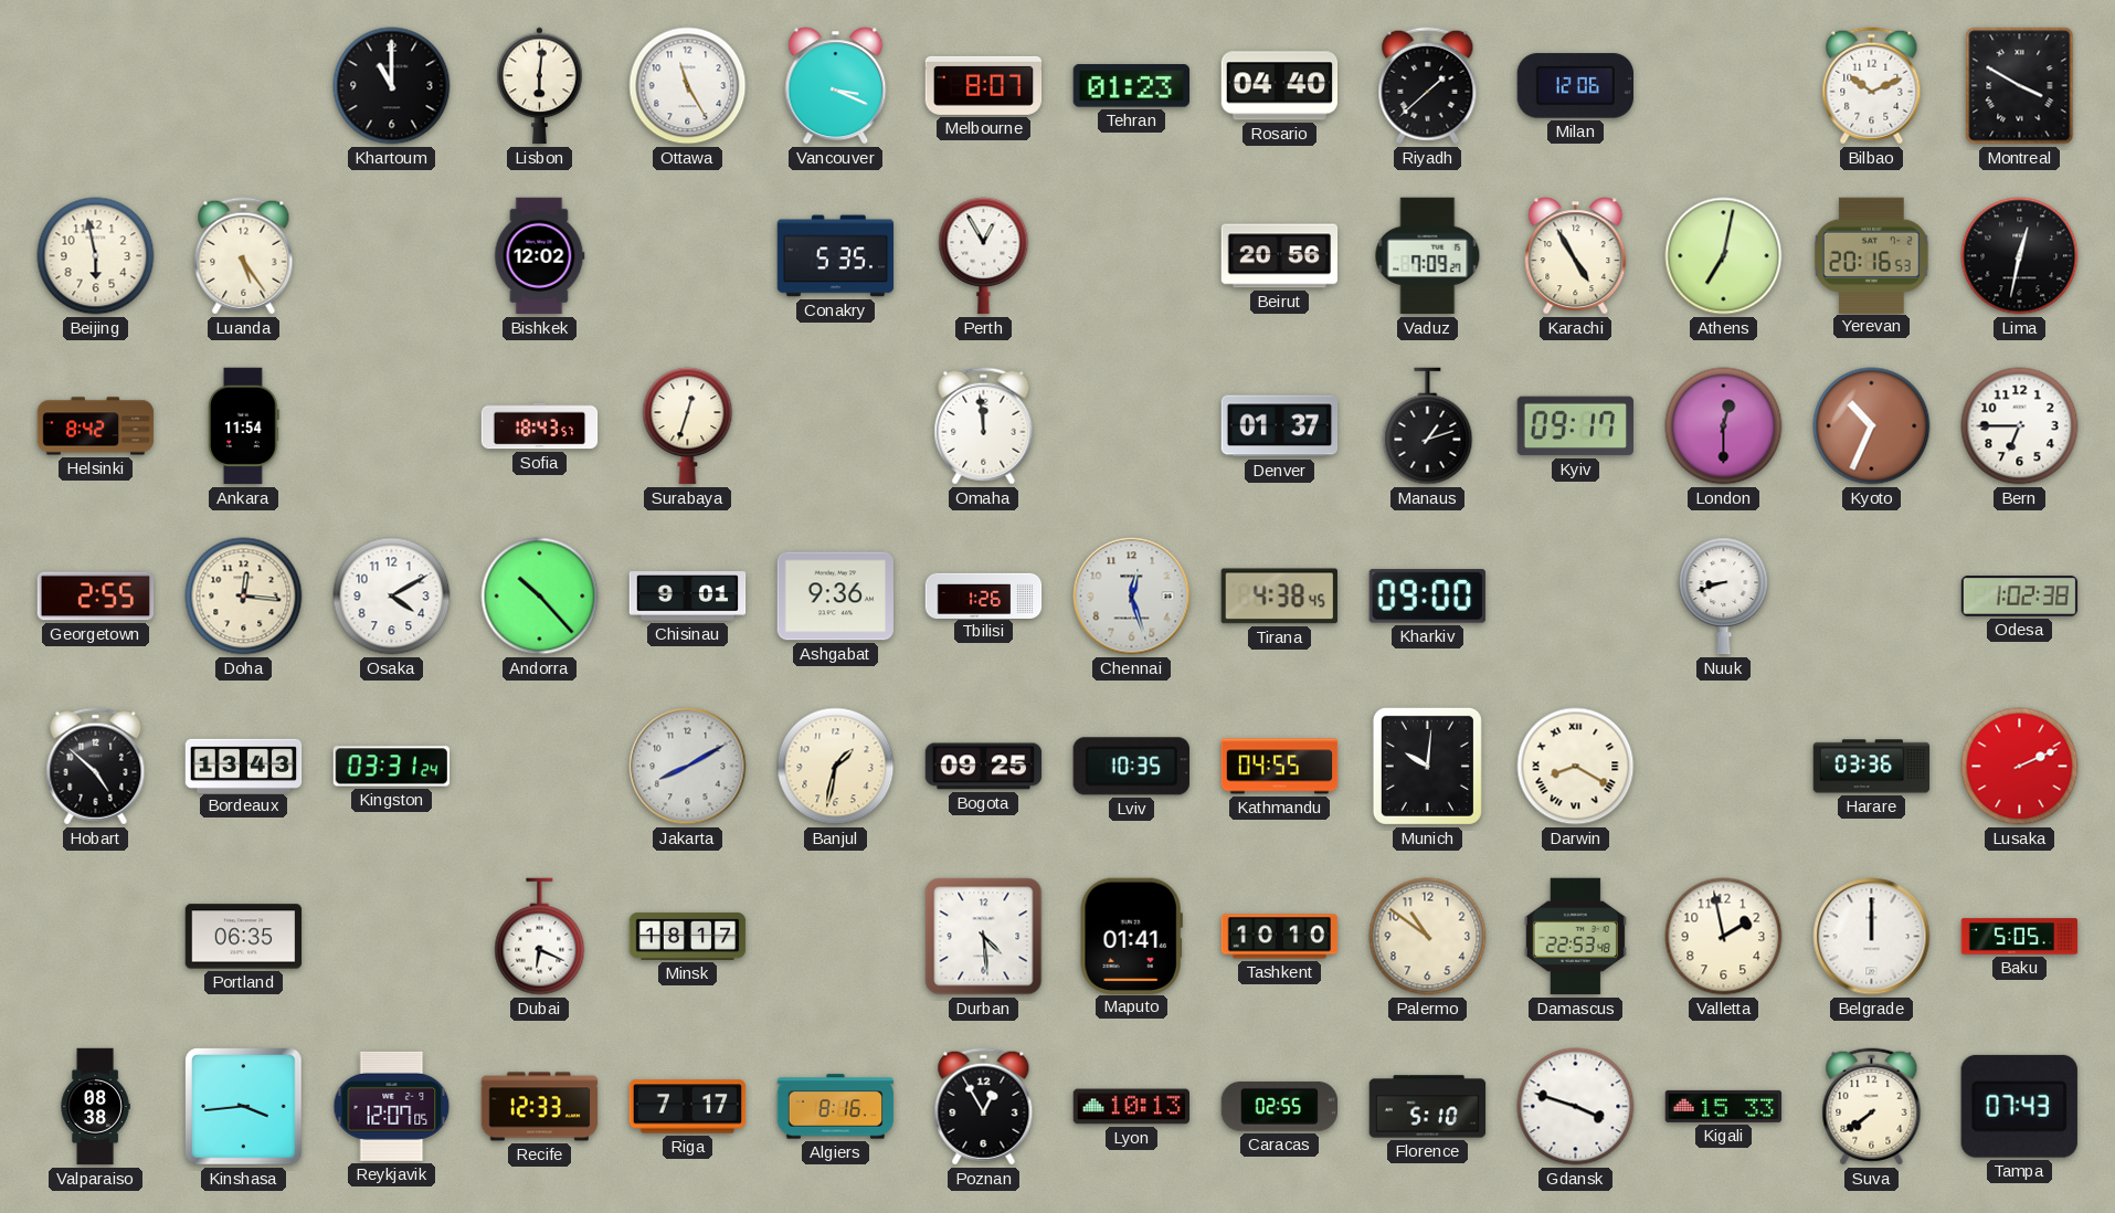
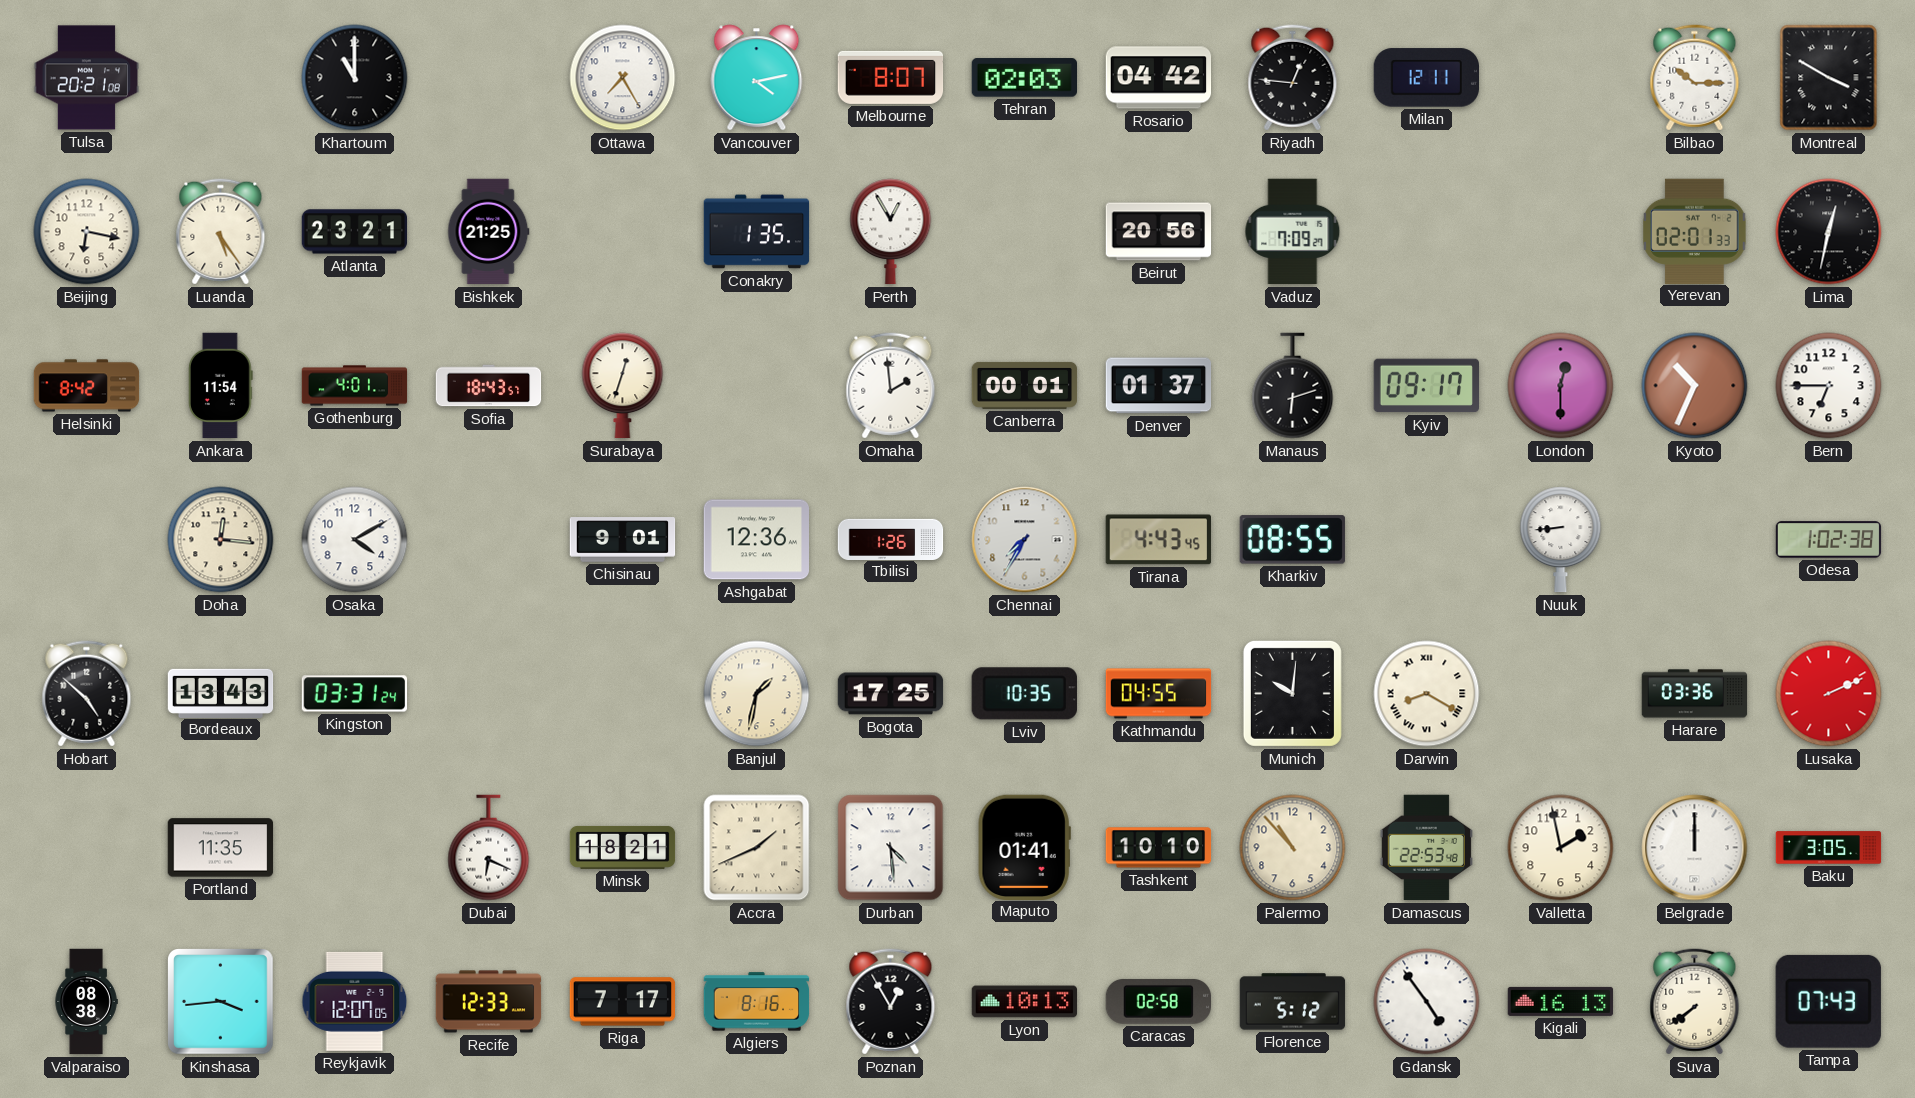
Tulsa: none -> 20:21 (87, 78)
Lisbon: 6:01 -> none (540, 86)
Ottawa: 11:25 -> 7:25 (623, 78)
Vancouver: 3:19 -> 4:13 (757, 78)
Tehran: 01:23 -> 02:03 (1024, 78)
Rosario: 04:40 -> 04:42 (1159, 78)
Riyadh: 1:38 -> 12:46 (1293, 78)
Milan: 12:06 -> 12:11 (1426, 78)
Bilbao: 10:11 -> 10:15 (1695, 78)
Beijing: 5:58 -> 6:17 (87, 232)
Atlanta: none -> 23:21 (355, 232)
Bishkek: 12:02 -> 21:25 (489, 232)
Conakry: 5:35 -> 1:35 (757, 232)
Karachi: 4:55 -> none (1576, 256)
Athens: 7:02 -> none (1724, 256)
Yerevan: 20:16 -> 02:01 (1695, 231)
Gothenburg: none -> 4:01 (355, 386)
Omaha: 11:59 -> 1:59 (891, 386)
Canberra: none -> 00:01 (1025, 385)
Manaus: 1:12 -> 6:12 (1293, 386)
Georgetown: 2:55 -> none (96, 597)
Andorra: 10:23 -> none (540, 597)
Ashgabat: 9:36 -> 12:36 (757, 540)
Chennai: 12:27 -> 7:35 (1025, 540)
Tirana: 4:38 -> 4:43 (1158, 540)
Kharkiv: 09:00 -> 08:55 (1292, 540)
Nuuk: 8:42 -> 8:44 (1561, 540)
Jakarta: 8:10 -> none (688, 767)
Bogota: 09:25 -> 17:25 (891, 694)
Portland: 06:35 -> 11:35 (221, 848)
Minsk: 18:17 -> 18:21 (623, 847)
Accra: none -> 1:41 (757, 848)
Palermo: 10:51 -> 10:53 (1293, 848)
Baku: 5:05 -> 3:05 (1829, 848)
Caracas: 02:55 -> 02:58 (1158, 1001)
Florence: 5:10 -> 5:12 (1293, 1002)
Gdansk: 3:48 -> 4:54 (1427, 1002)
Kigali: 15:33 -> 16:13 (1561, 1001)
